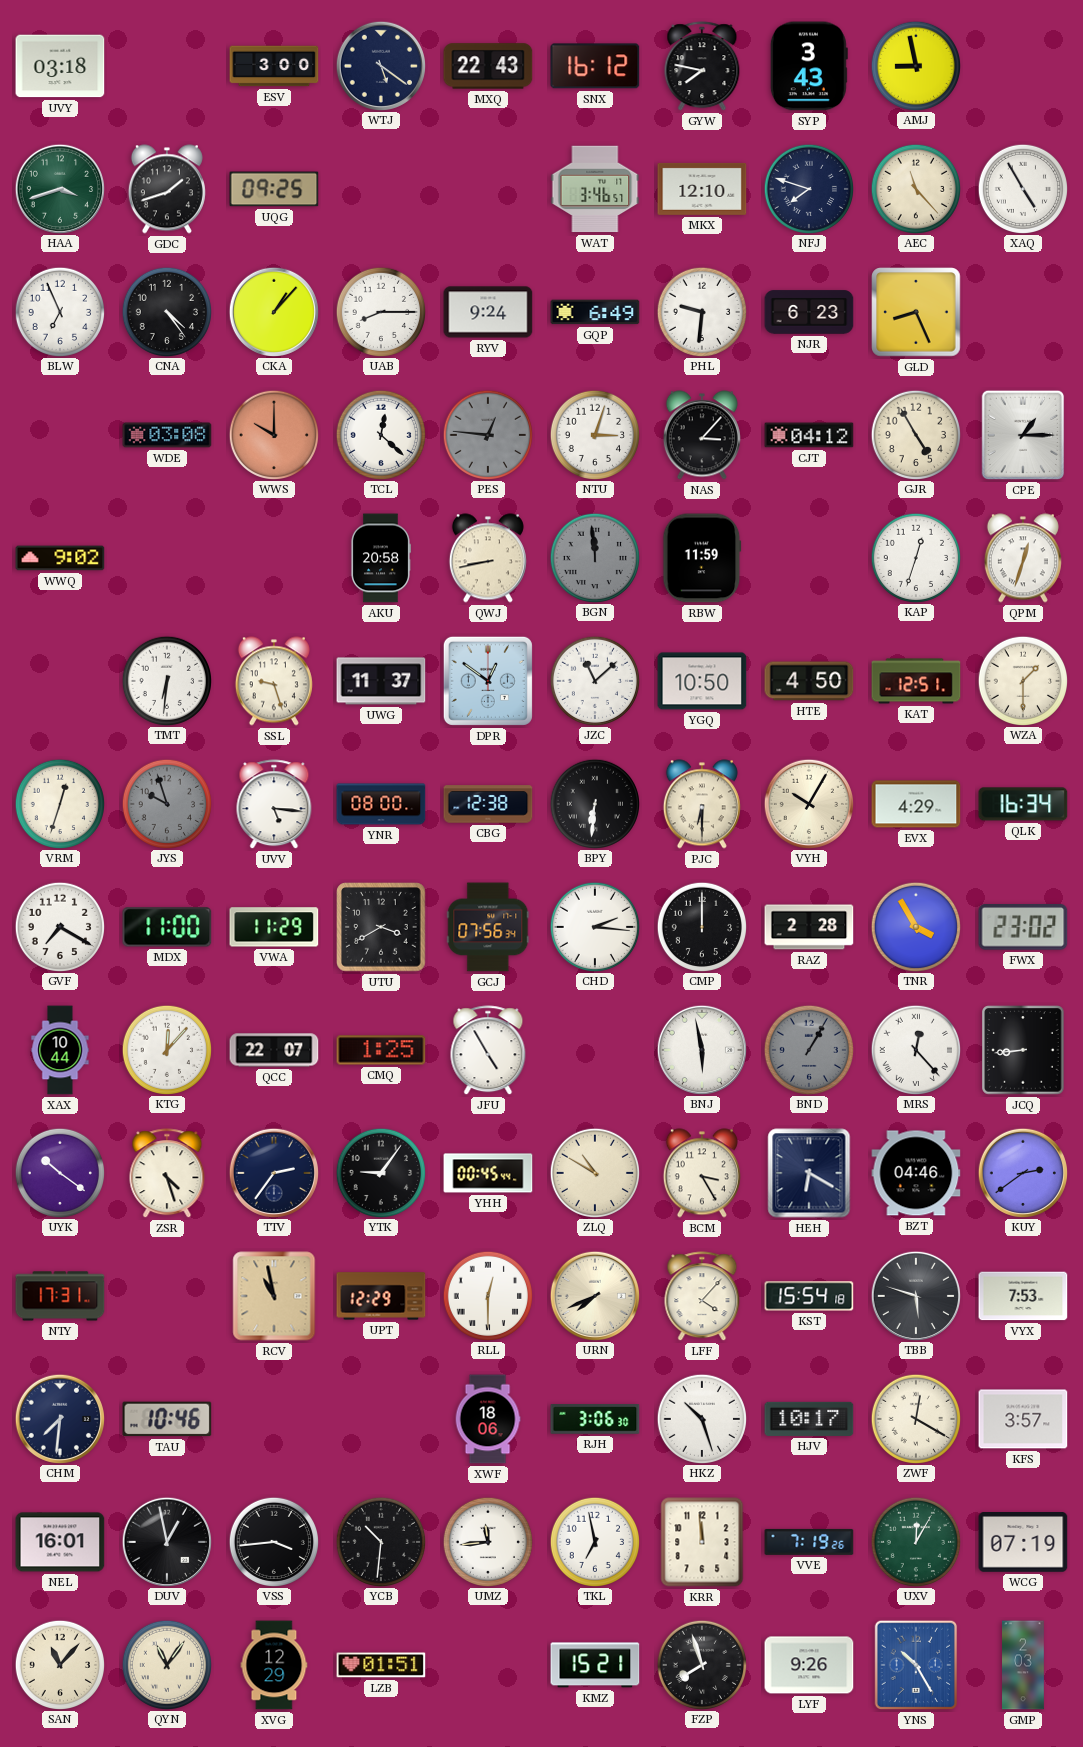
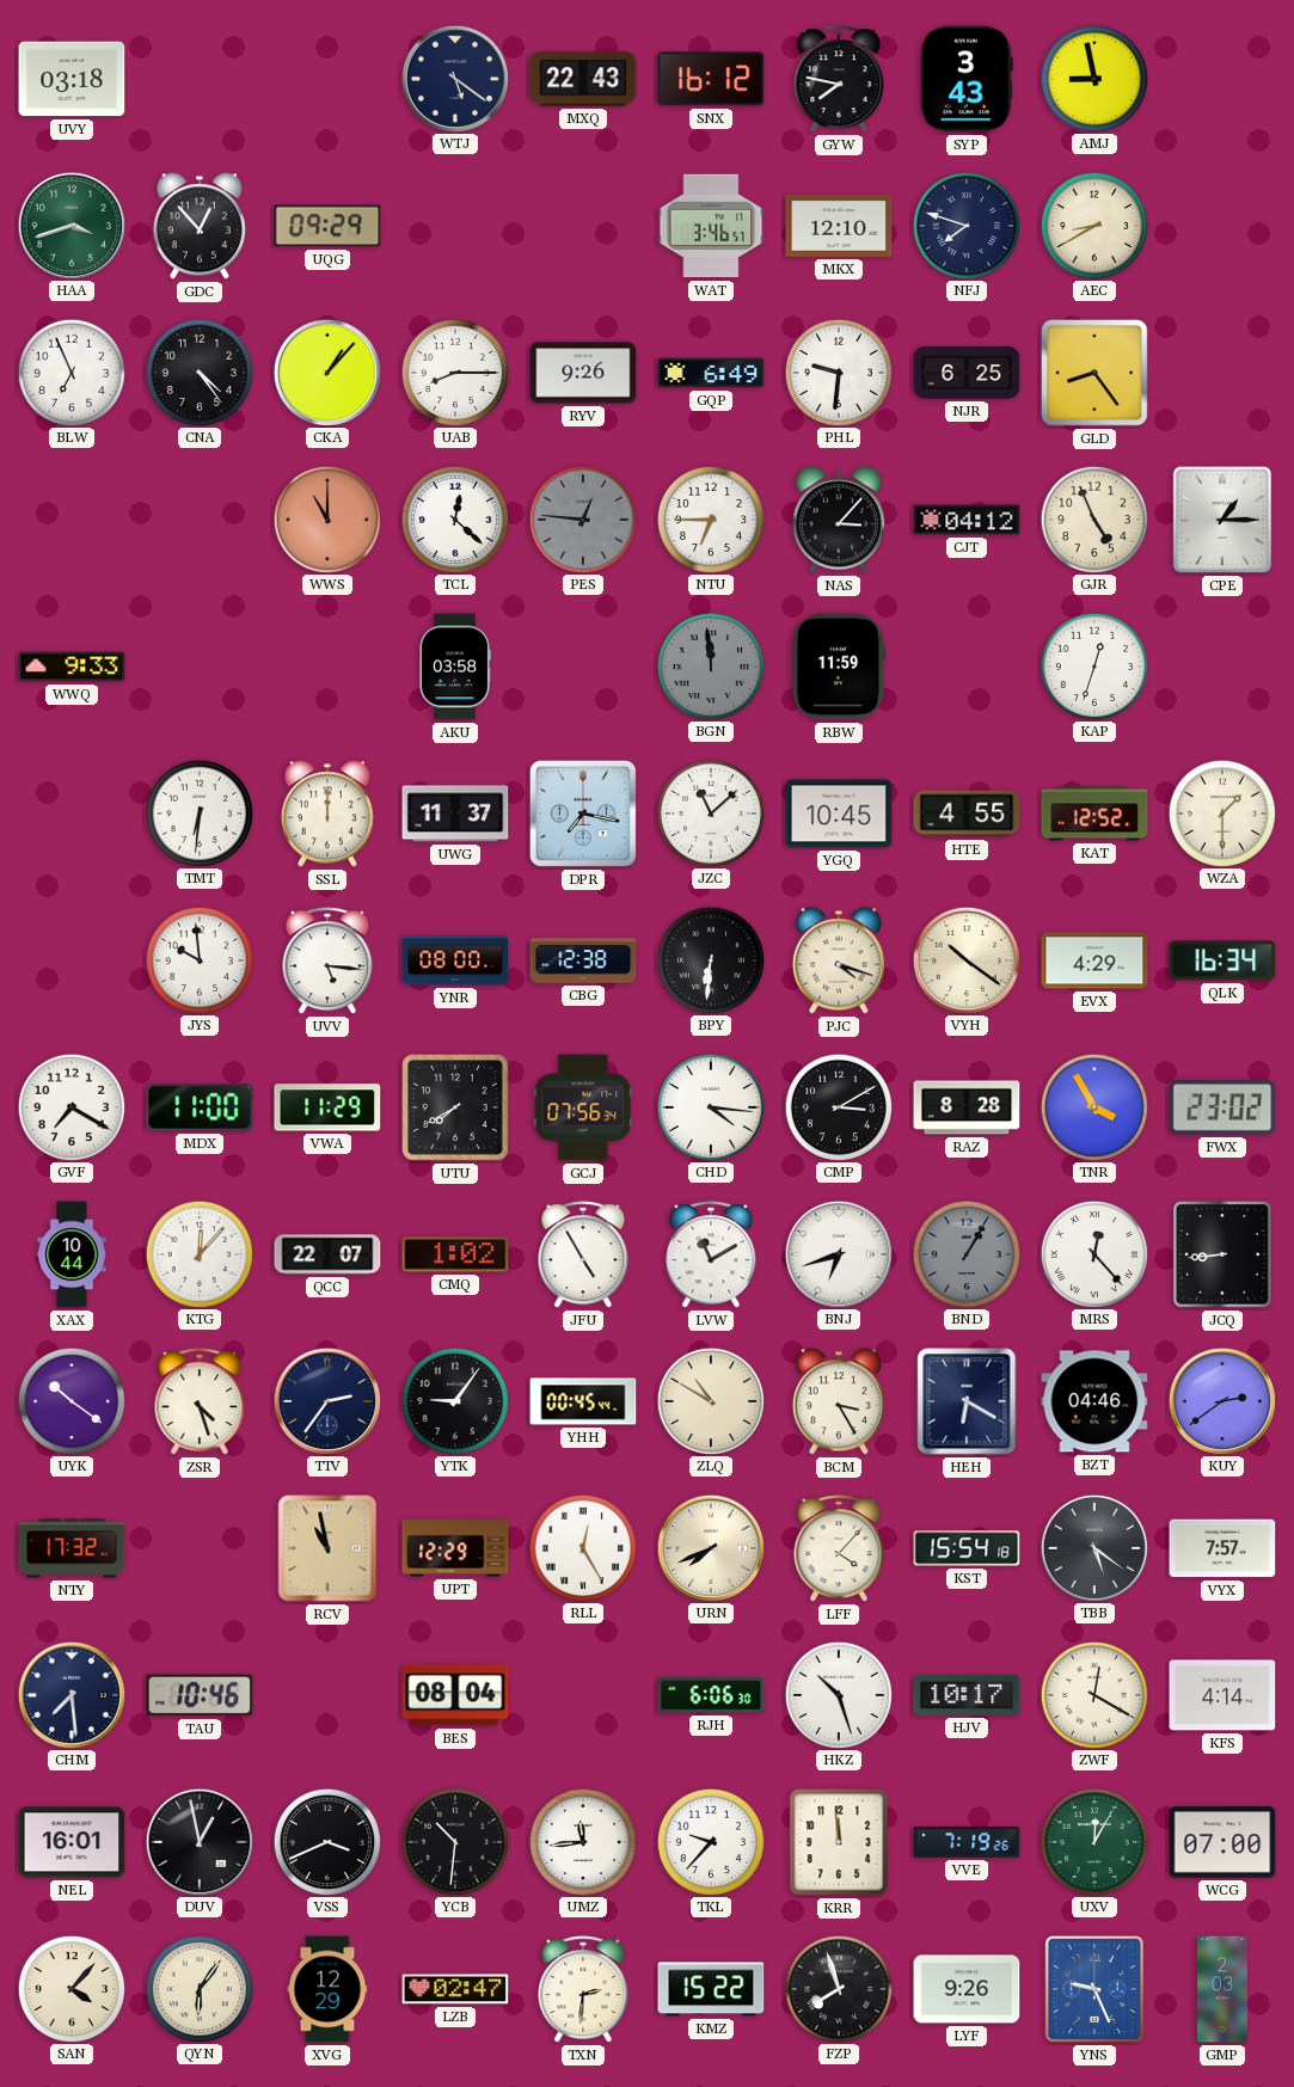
ESV: 3:00 -> none (274, 66)
GDC: 1:42 -> 12:53 (200, 226)
UQG: 09:25 -> 09:29 (327, 226)
AEC: 11:23 -> 8:40 (1093, 225)
XAQ: 4:55 -> none (1022, 188)
RYV: 9:24 -> 9:26 (583, 373)
NJR: 6:23 -> 6:25 (967, 373)
GLD: 8:26 -> 8:24 (1094, 373)
WDE: 03:08 -> none (167, 435)
WWS: 10:00 -> 11:00 (326, 518)
NTU: 3:03 -> 6:45 (710, 518)
GJR: 4:55 -> 4:56 (1093, 518)
WWQ: 9:02 -> 9:33 (72, 667)
AKU: 20:58 -> 03:58 (454, 667)
QWJ: 8:43 -> none (488, 558)
QPM: 12:33 -> none (1023, 558)
SSL: 9:27 -> 12:00 (327, 814)
DPR: 12:51 -> 7:17 (583, 814)
YGQ: 10:50 -> 10:45 (839, 814)
HTE: 4:50 -> 4:55 (967, 814)
KAT: 12:51 -> 12:52 (1094, 814)
VRM: 12:33 -> none (59, 803)
JYS: 9:57 -> 9:59 (198, 959)
JYS dial: grey -> white (198, 959)
PJC: 6:30 -> 4:18 (839, 960)
VYH: 10:05 -> 10:21 (965, 959)
UTU: 3:40 -> 7:40 (455, 1107)
CHD: 2:16 -> 4:16 (710, 1106)
CMP: 12:00 -> 3:10 (838, 1106)
RAZ: 2:28 -> 8:28 (967, 1107)
CMQ: 1:25 -> 1:02 (455, 1254)
LVW: none -> 11:10 (711, 1256)
BNJ: 5:58 -> 6:42 (838, 1253)
NTY: 17:31 -> 17:32 (72, 1548)
RLL: 12:30 -> 12:25 (582, 1547)
TBB: 5:48 -> 5:21 (1093, 1547)
VYX: 7:53 -> 7:57 (1222, 1548)
CHM: 7:31 -> 7:29 (70, 1694)
BES: none -> 08:04 (455, 1695)
XWF: 18:06 -> none (488, 1419)
RJH: 3:06 -> 6:06 (711, 1695)
KFS: 3:57 -> 4:14 (1222, 1695)
VSS: 3:44 -> 3:41 (326, 1841)
TKL: 6:58 -> 9:37 (710, 1841)
WCG: 07:19 -> 07:00 (1222, 1843)
SAN: 11:07 -> 4:07 (70, 1988)
QYN: 11:06 -> 6:06 (198, 1988)
LZB: 01:51 -> 02:47 (455, 1989)
TXN: none -> 2:31 (583, 1990)
KMZ: 15:21 -> 15:22 (711, 1989)
YNS: 10:25 -> 9:26 (1094, 1989)
